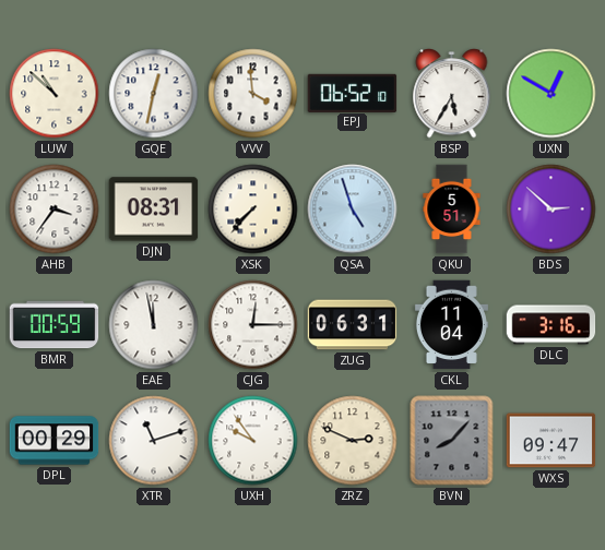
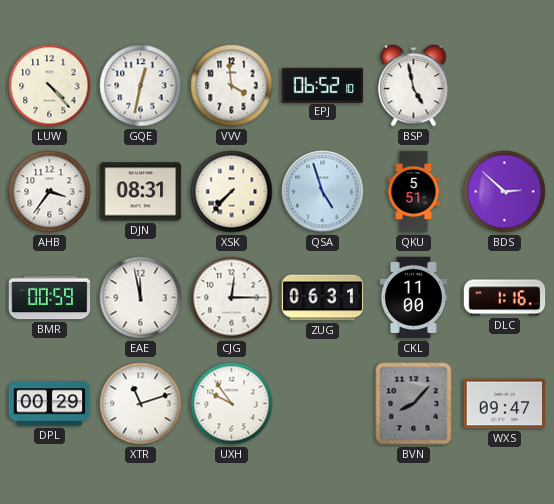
LUW: 10:52 -> 4:23 (50, 86)
BSP: 5:35 -> 4:58 (414, 86)
UXN: 12:50 -> none (551, 94)
CKL: 11:04 -> 11:00 (413, 298)
DLC: 3:16 -> 1:16 (505, 298)
ZRZ: 2:49 -> none (353, 441)
